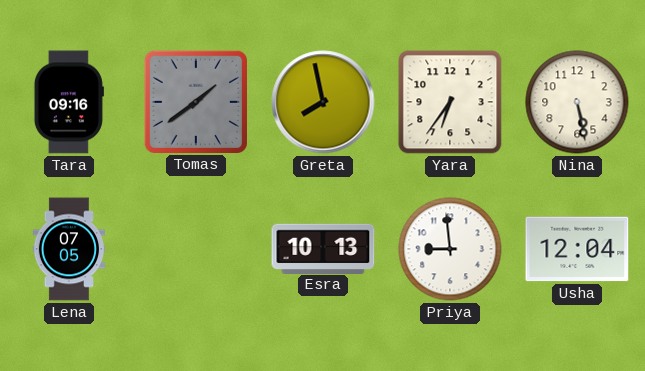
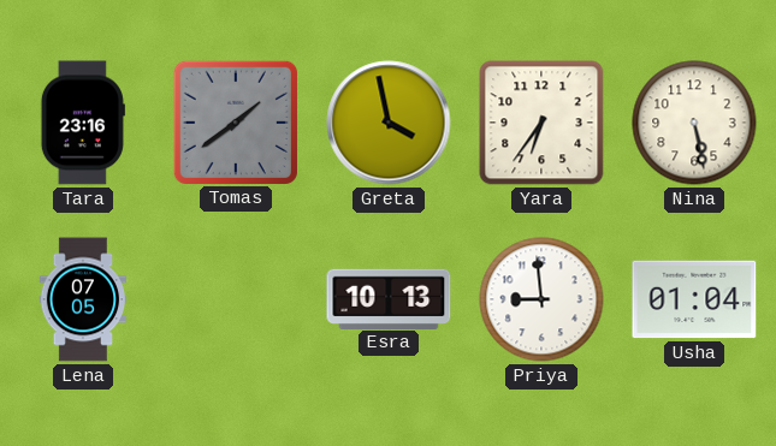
Tara: 09:16 -> 23:16 (83, 123)
Greta: 7:58 -> 3:58 (389, 123)
Usha: 12:04 -> 01:04 (694, 299)
